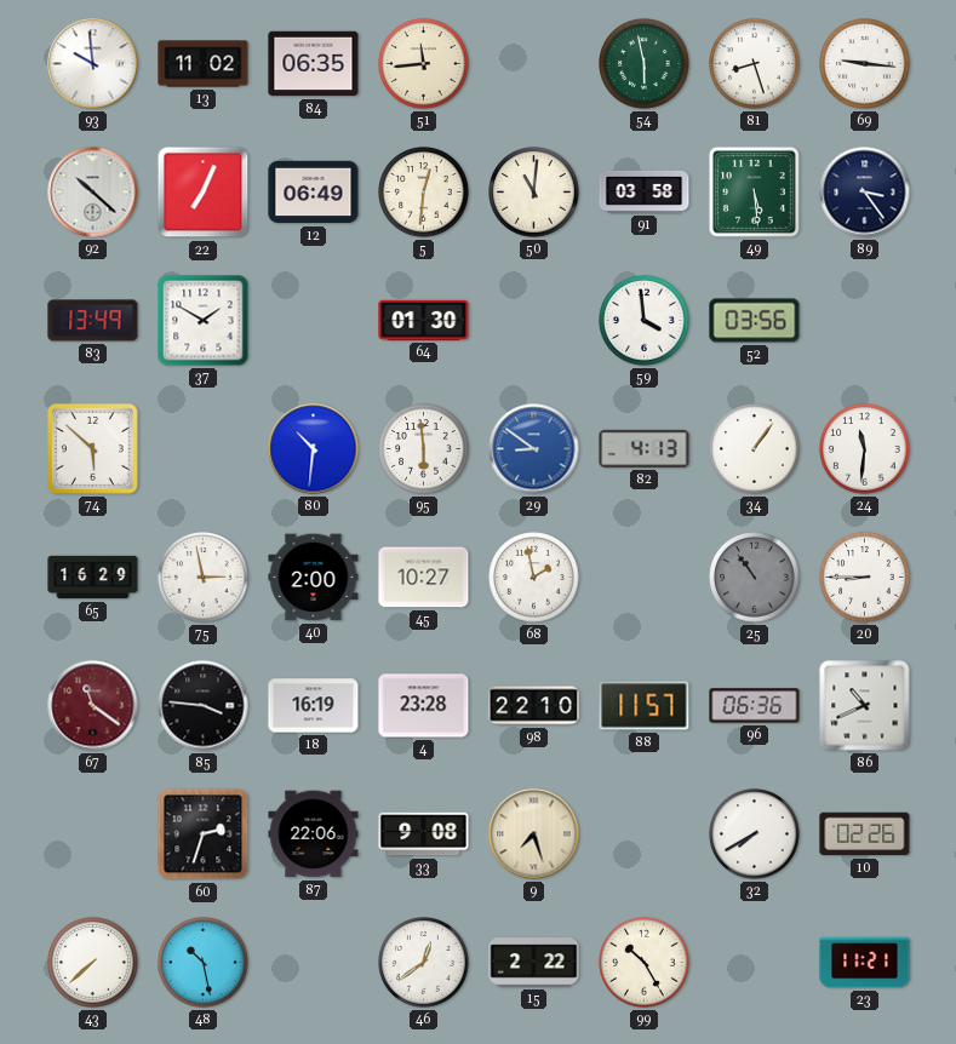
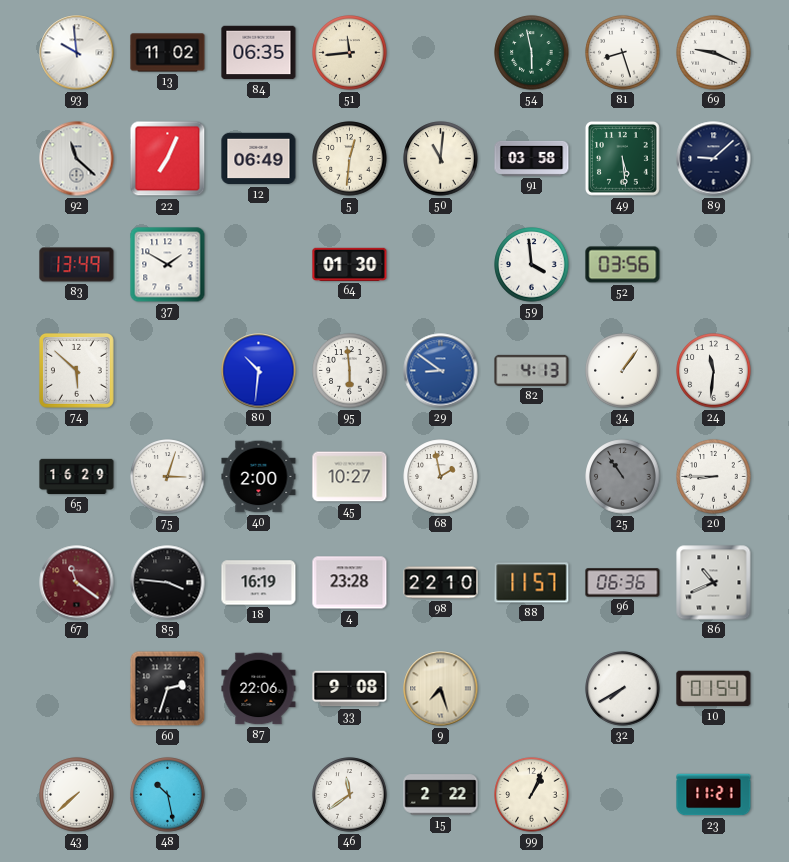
69: 9:16 -> 9:19 (714, 53)
92: 10:22 -> 11:22 (77, 159)
89: 3:24 -> 9:08 (714, 159)
75: 2:58 -> 3:03 (168, 477)
10: 02:26 -> 01:54 (714, 689)
46: 12:39 -> 11:39 (350, 795)
99: 10:25 -> 1:04 (532, 795)
